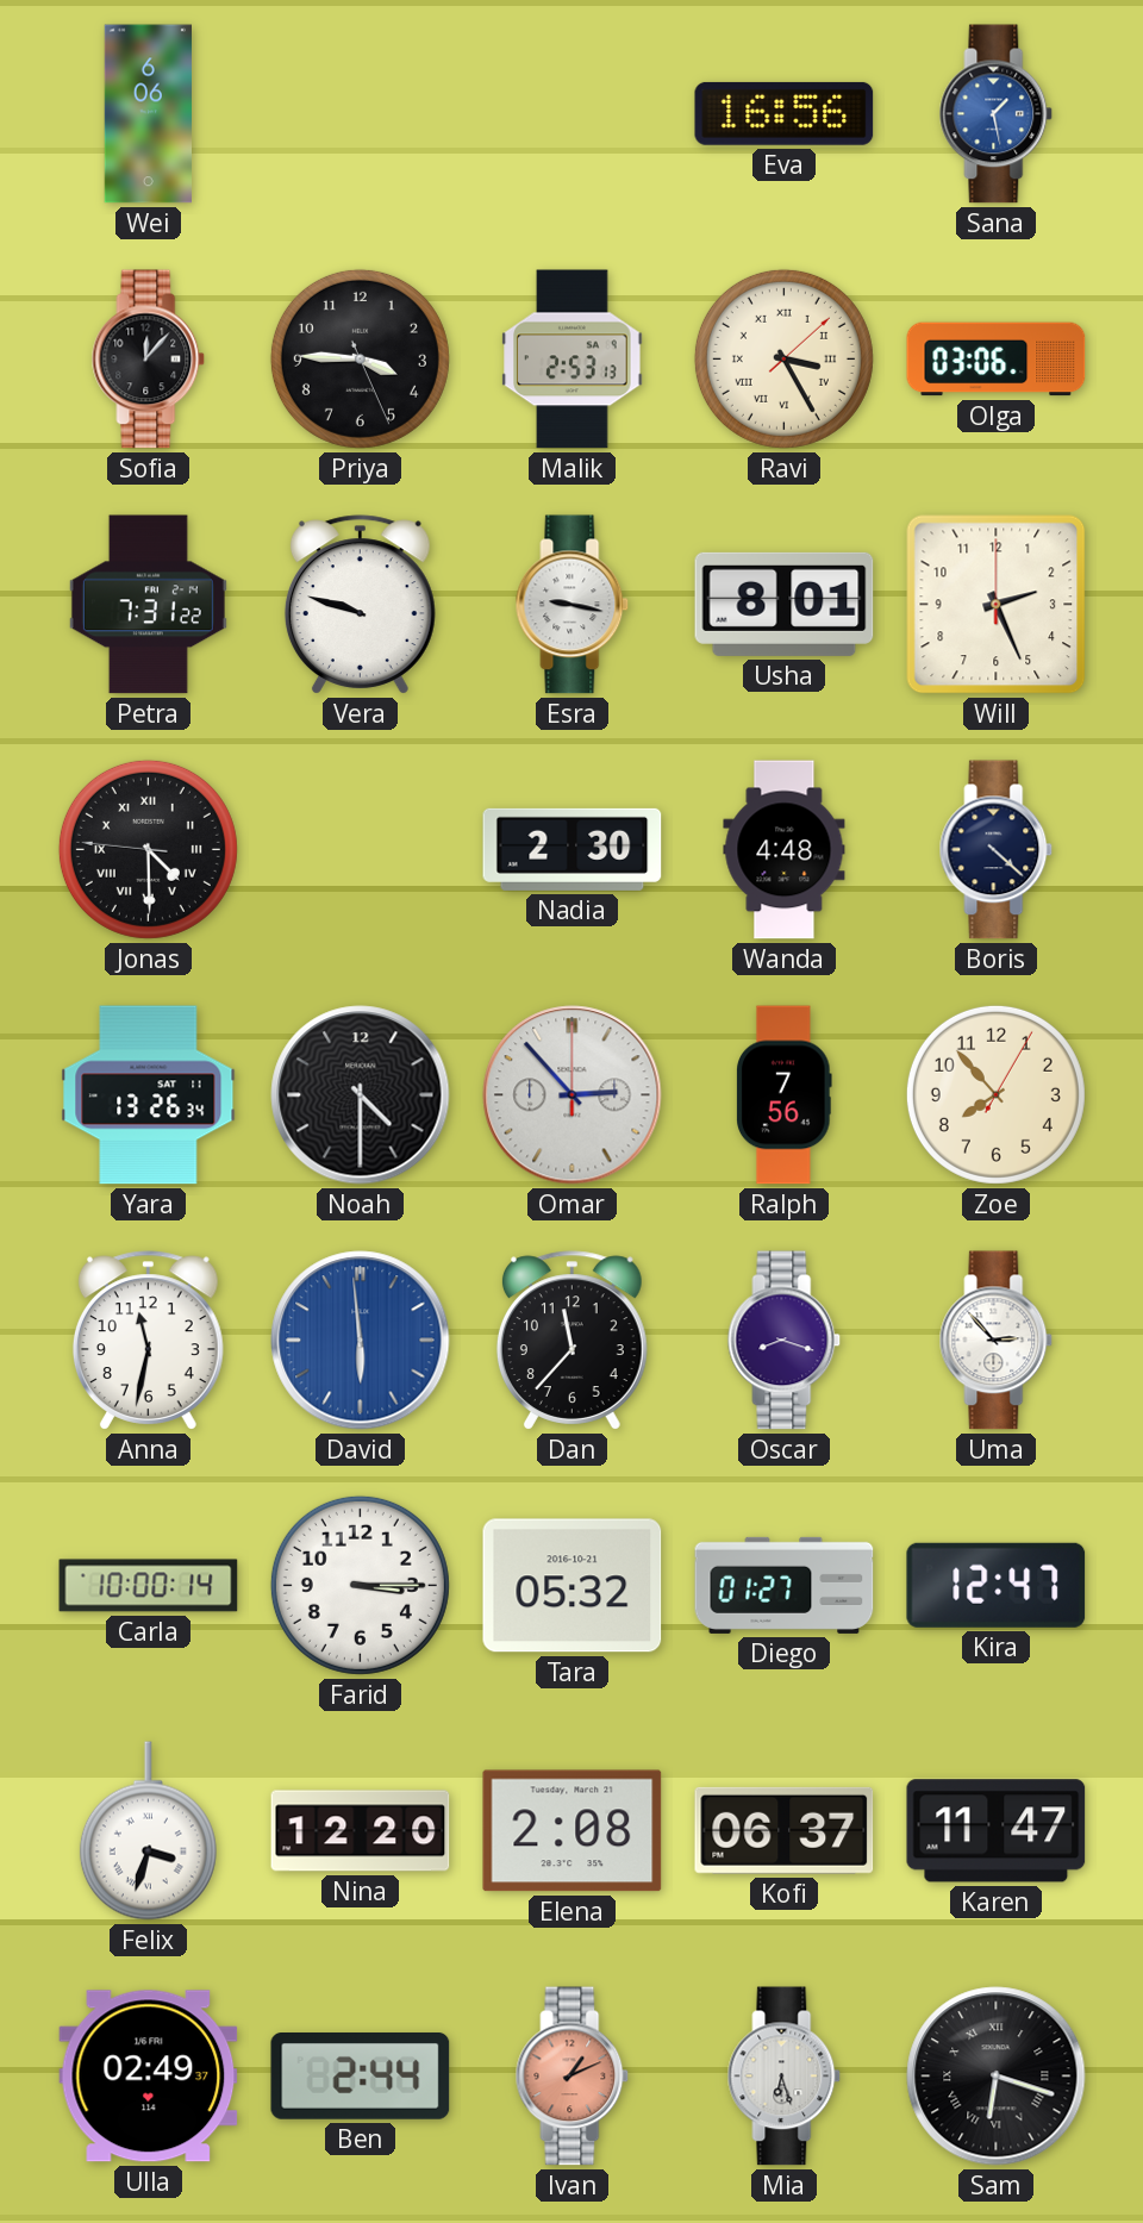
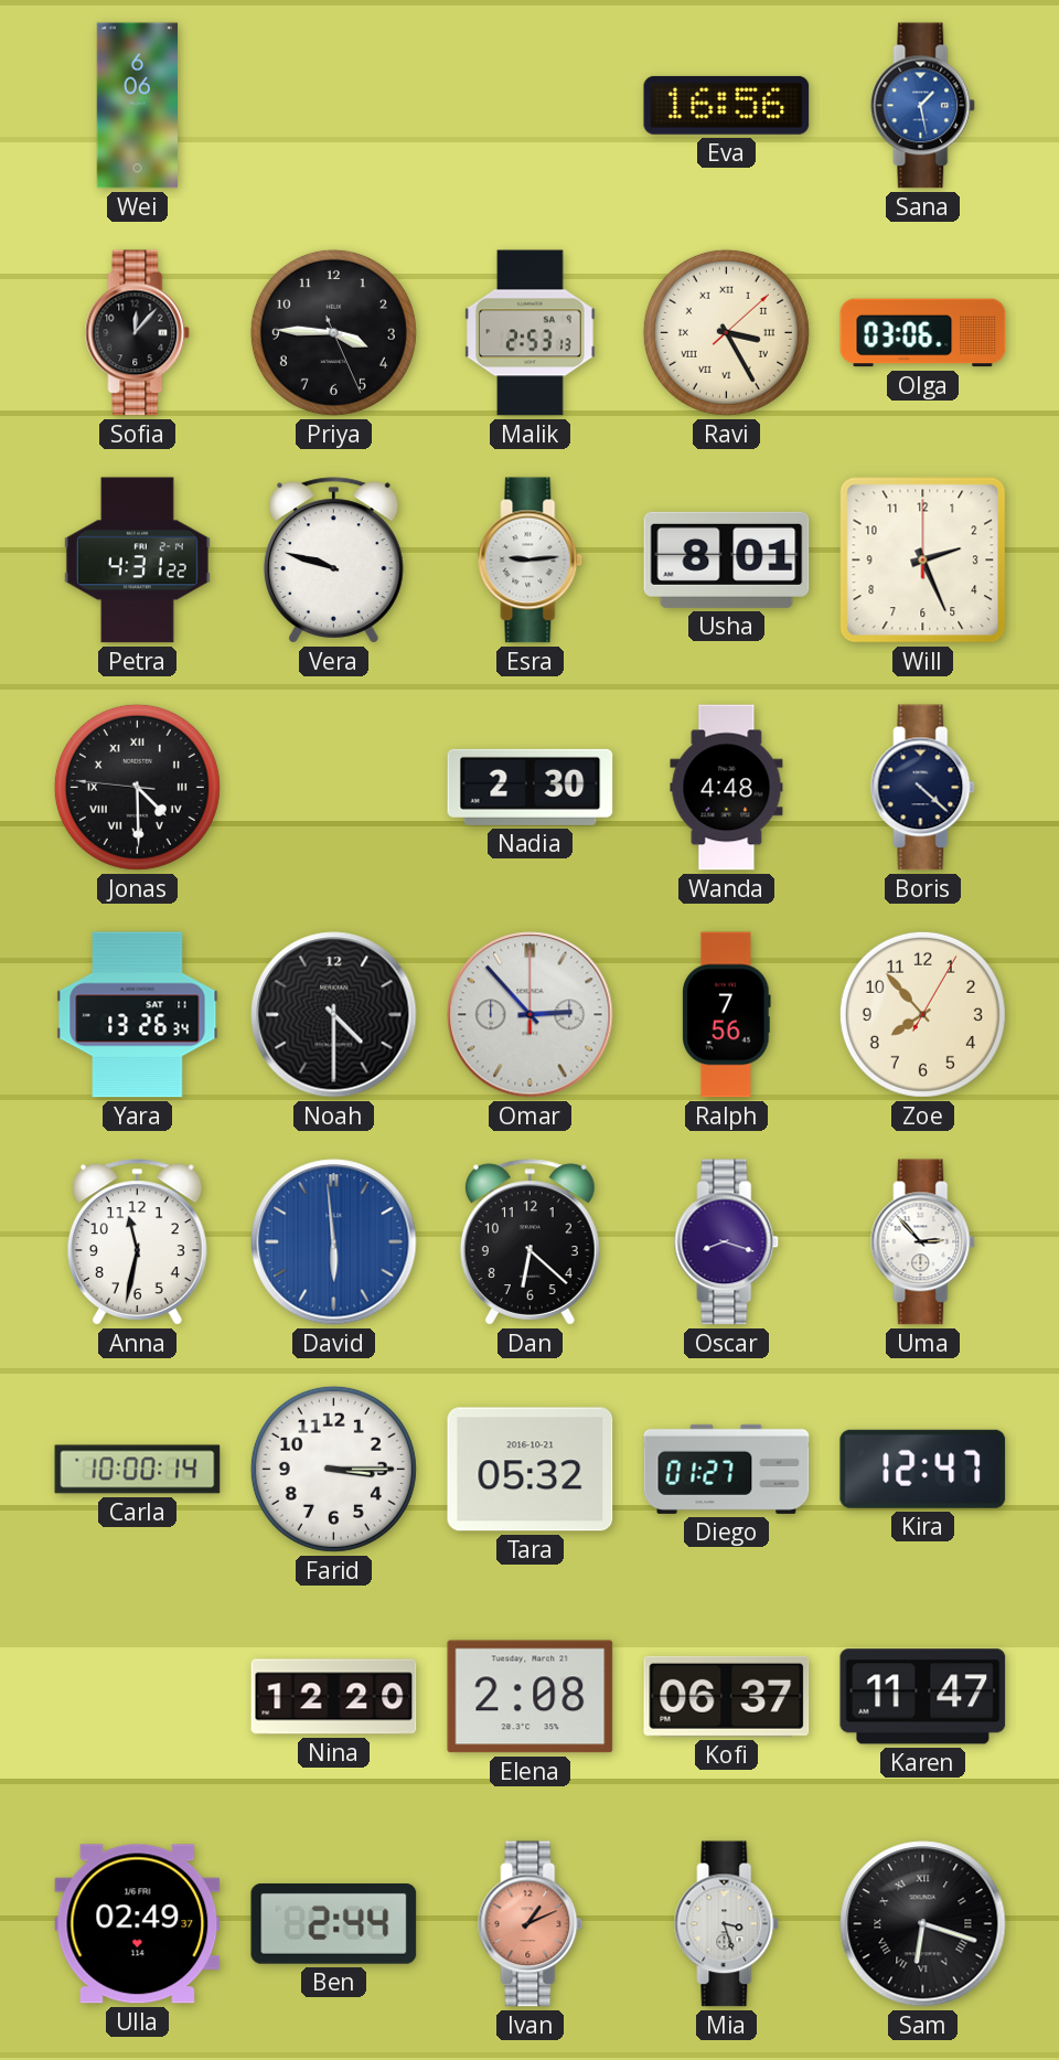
Petra: 7:31 -> 4:31 (137, 561)
Esra: 9:17 -> 9:14 (531, 561)
Dan: 11:37 -> 6:22 (529, 1242)
Felix: 3:33 -> none (148, 1831)
Mia: 6:27 -> 3:27 (727, 1924)
